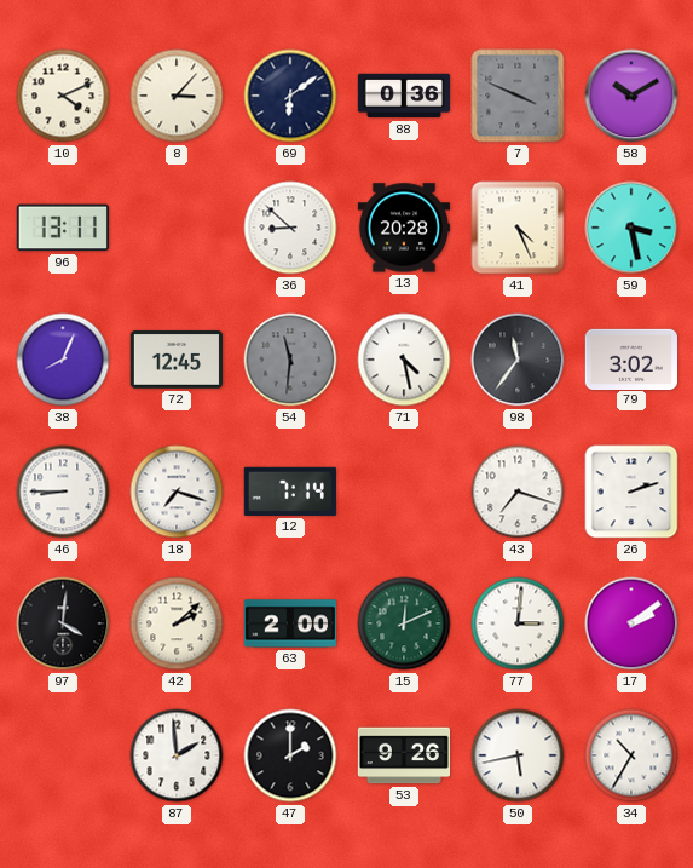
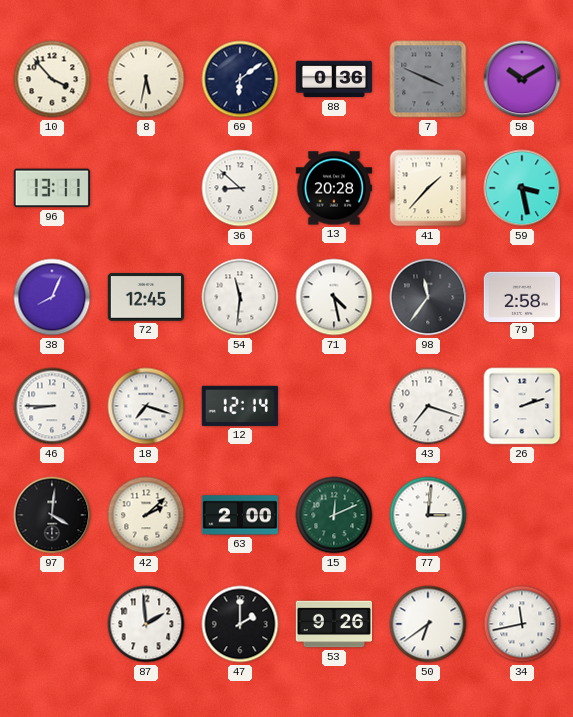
10: 4:11 -> 3:53 (52, 79)
8: 3:07 -> 5:32 (146, 79)
41: 4:26 -> 1:37 (428, 188)
54 dial: grey -> white (240, 297)
79: 3:02 -> 2:58 (521, 296)
12: 7:14 -> 12:14 (240, 406)
17: 2:09 -> none (631, 623)
50: 5:43 -> 6:39 (428, 624)
34: 10:35 -> 11:43 (522, 624)
